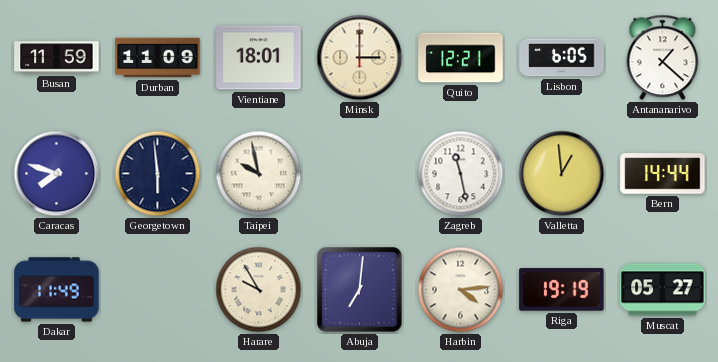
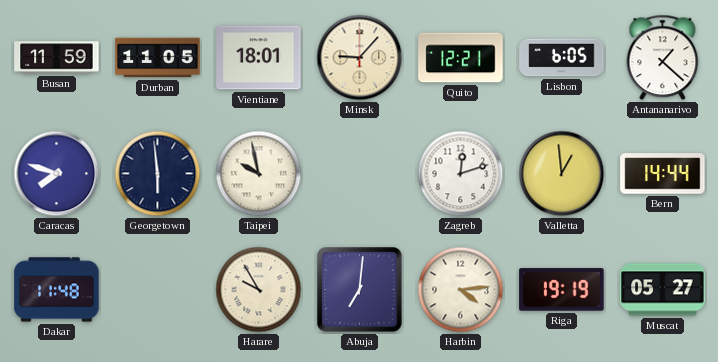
Durban: 11:09 -> 11:05 (158, 58)
Minsk: 3:00 -> 9:07 (360, 58)
Zagreb: 11:28 -> 12:12 (461, 174)
Dakar: 11:49 -> 11:48 (57, 290)
